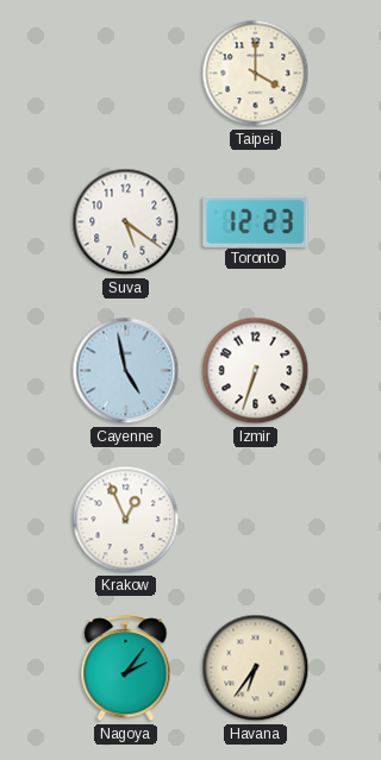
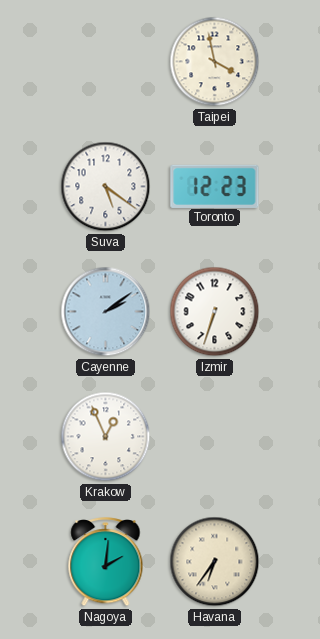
Taipei: 4:00 -> 3:58 (215, 62)
Cayenne: 4:58 -> 2:09 (106, 312)
Nagoya: 2:06 -> 2:01 (106, 562)
